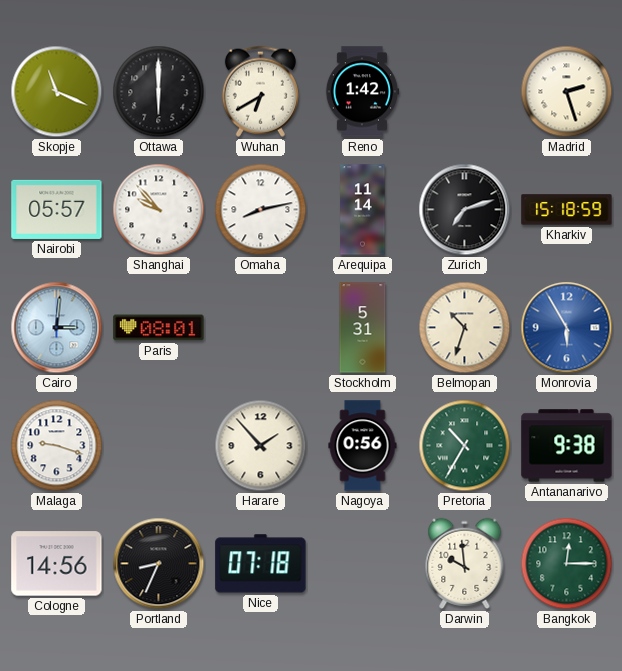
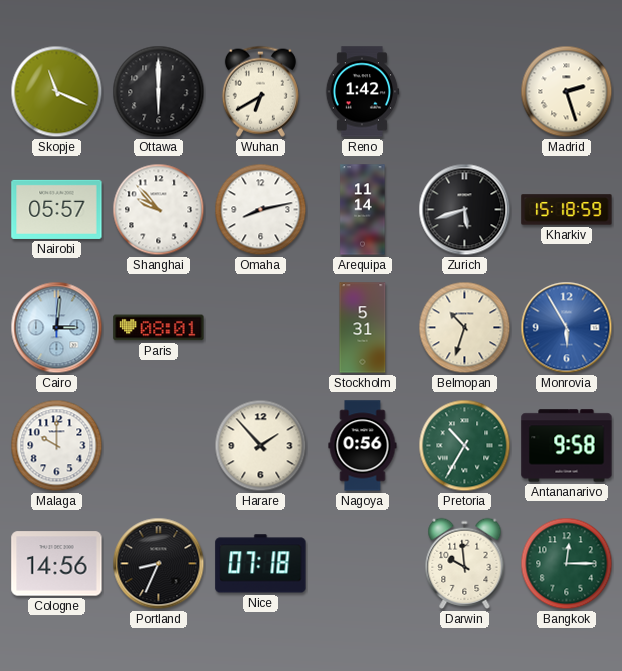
Zurich: 7:12 -> 5:42 (465, 210)
Malaga: 9:18 -> 10:00 (57, 446)
Antananarivo: 9:38 -> 9:58 (567, 446)
